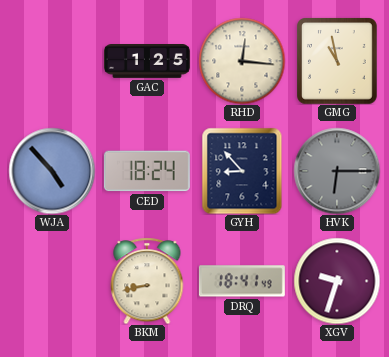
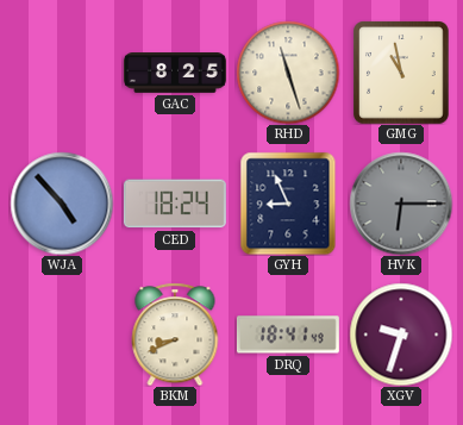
GAC: 1:25 -> 8:25 (175, 74)
RHD: 12:16 -> 11:27 (288, 73)
GYH: 8:53 -> 8:56 (288, 204)
BKM: 8:43 -> 8:41 (175, 335)
